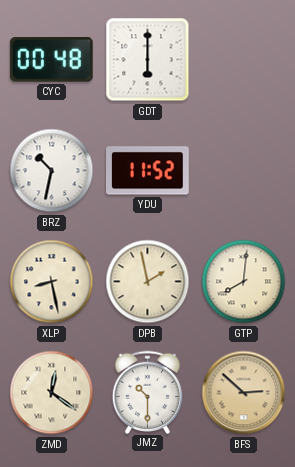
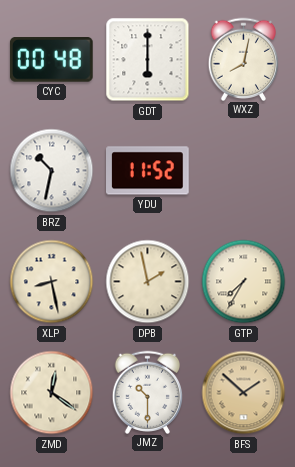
WXZ: none -> 8:02 (244, 59)
GTP: 8:01 -> 7:35 (244, 282)
BFS: 2:52 -> 1:52 (244, 393)
